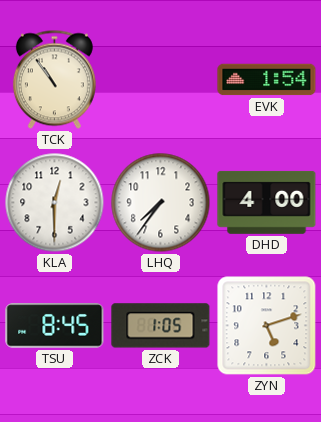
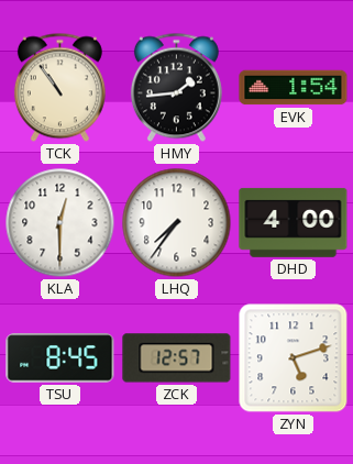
HMY: none -> 1:44 (176, 88)
ZCK: 1:05 -> 12:57 (177, 358)
